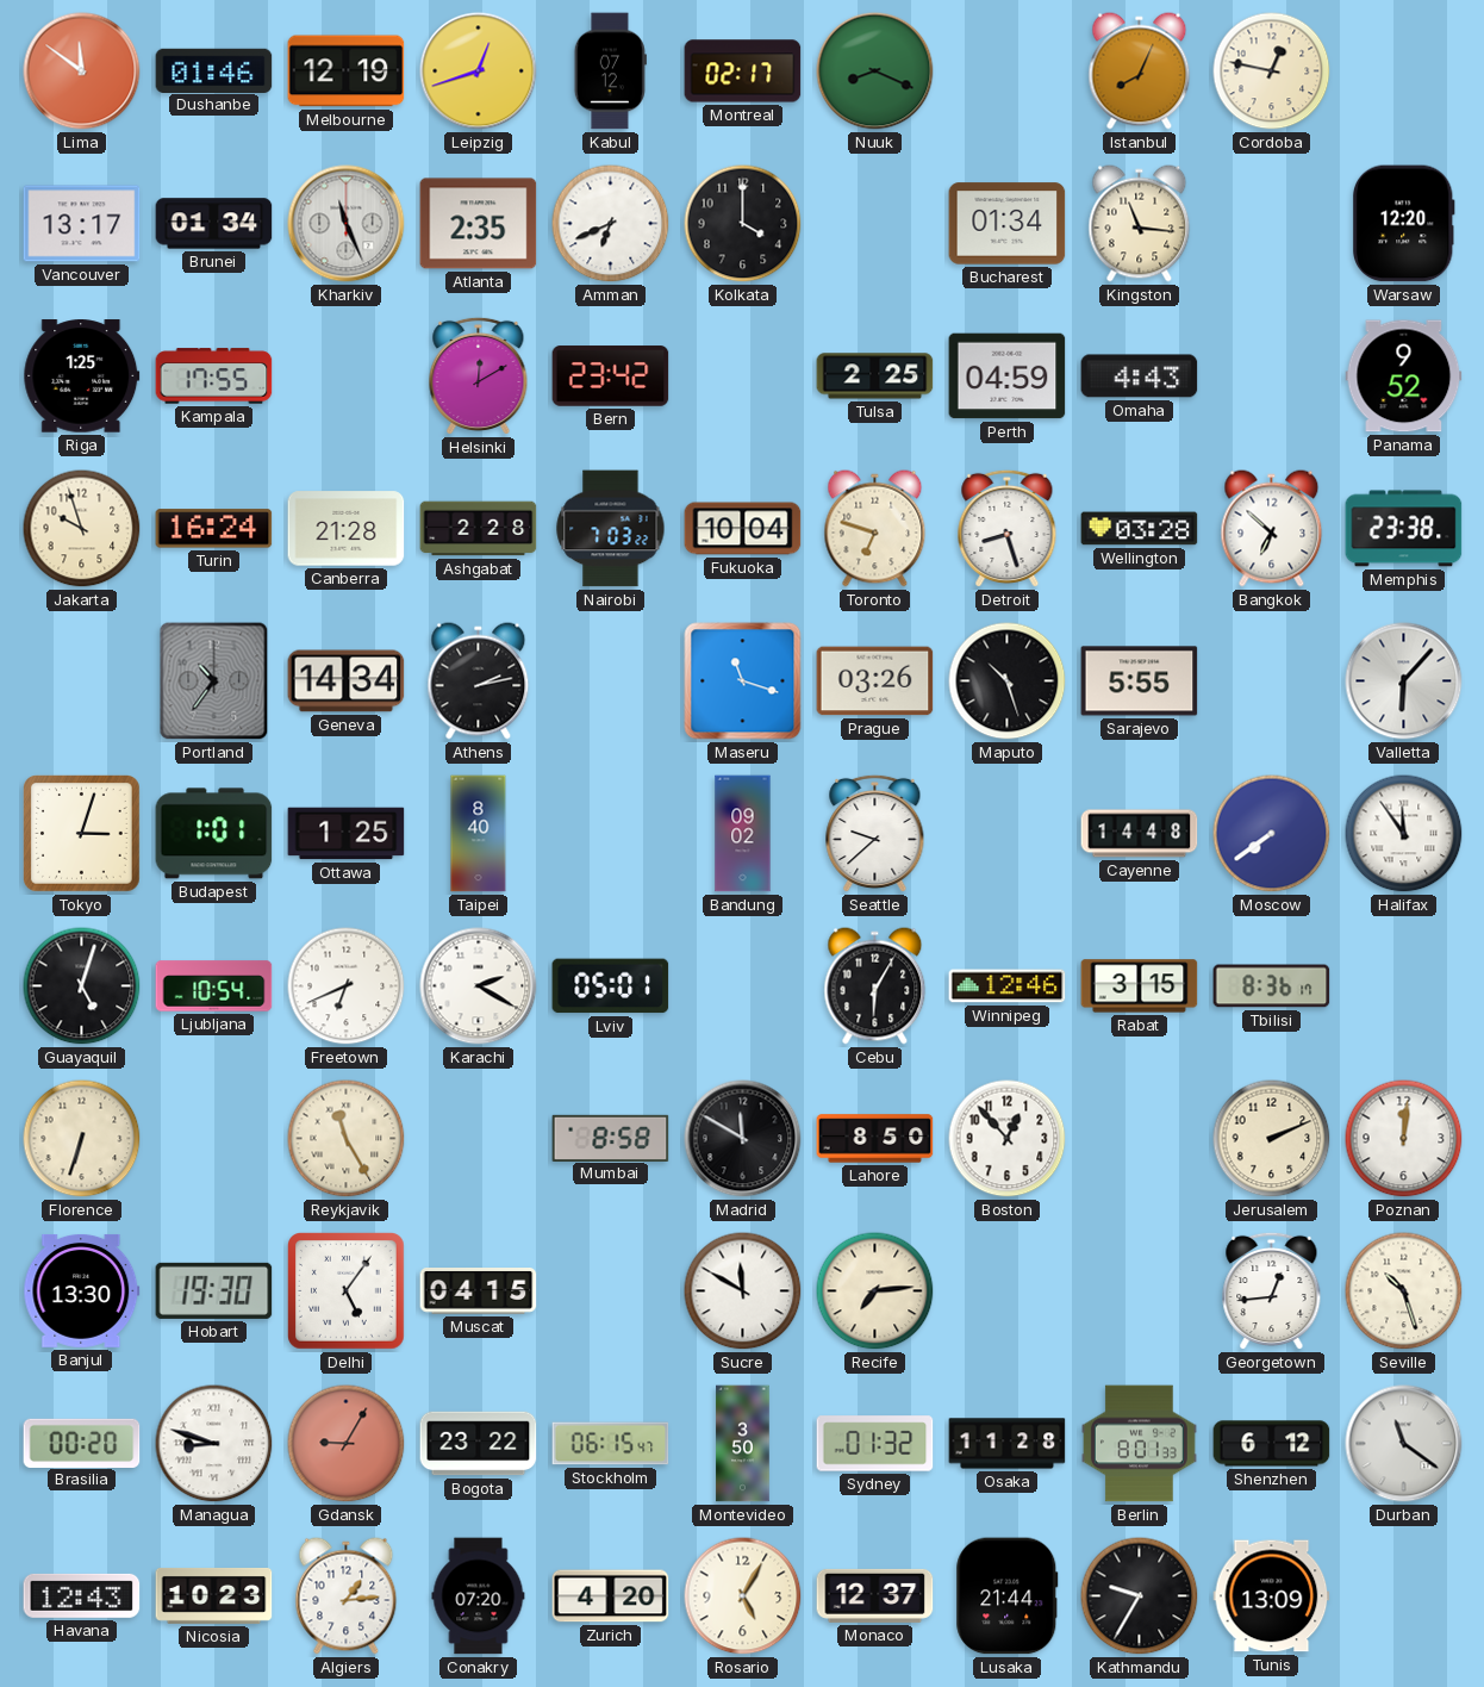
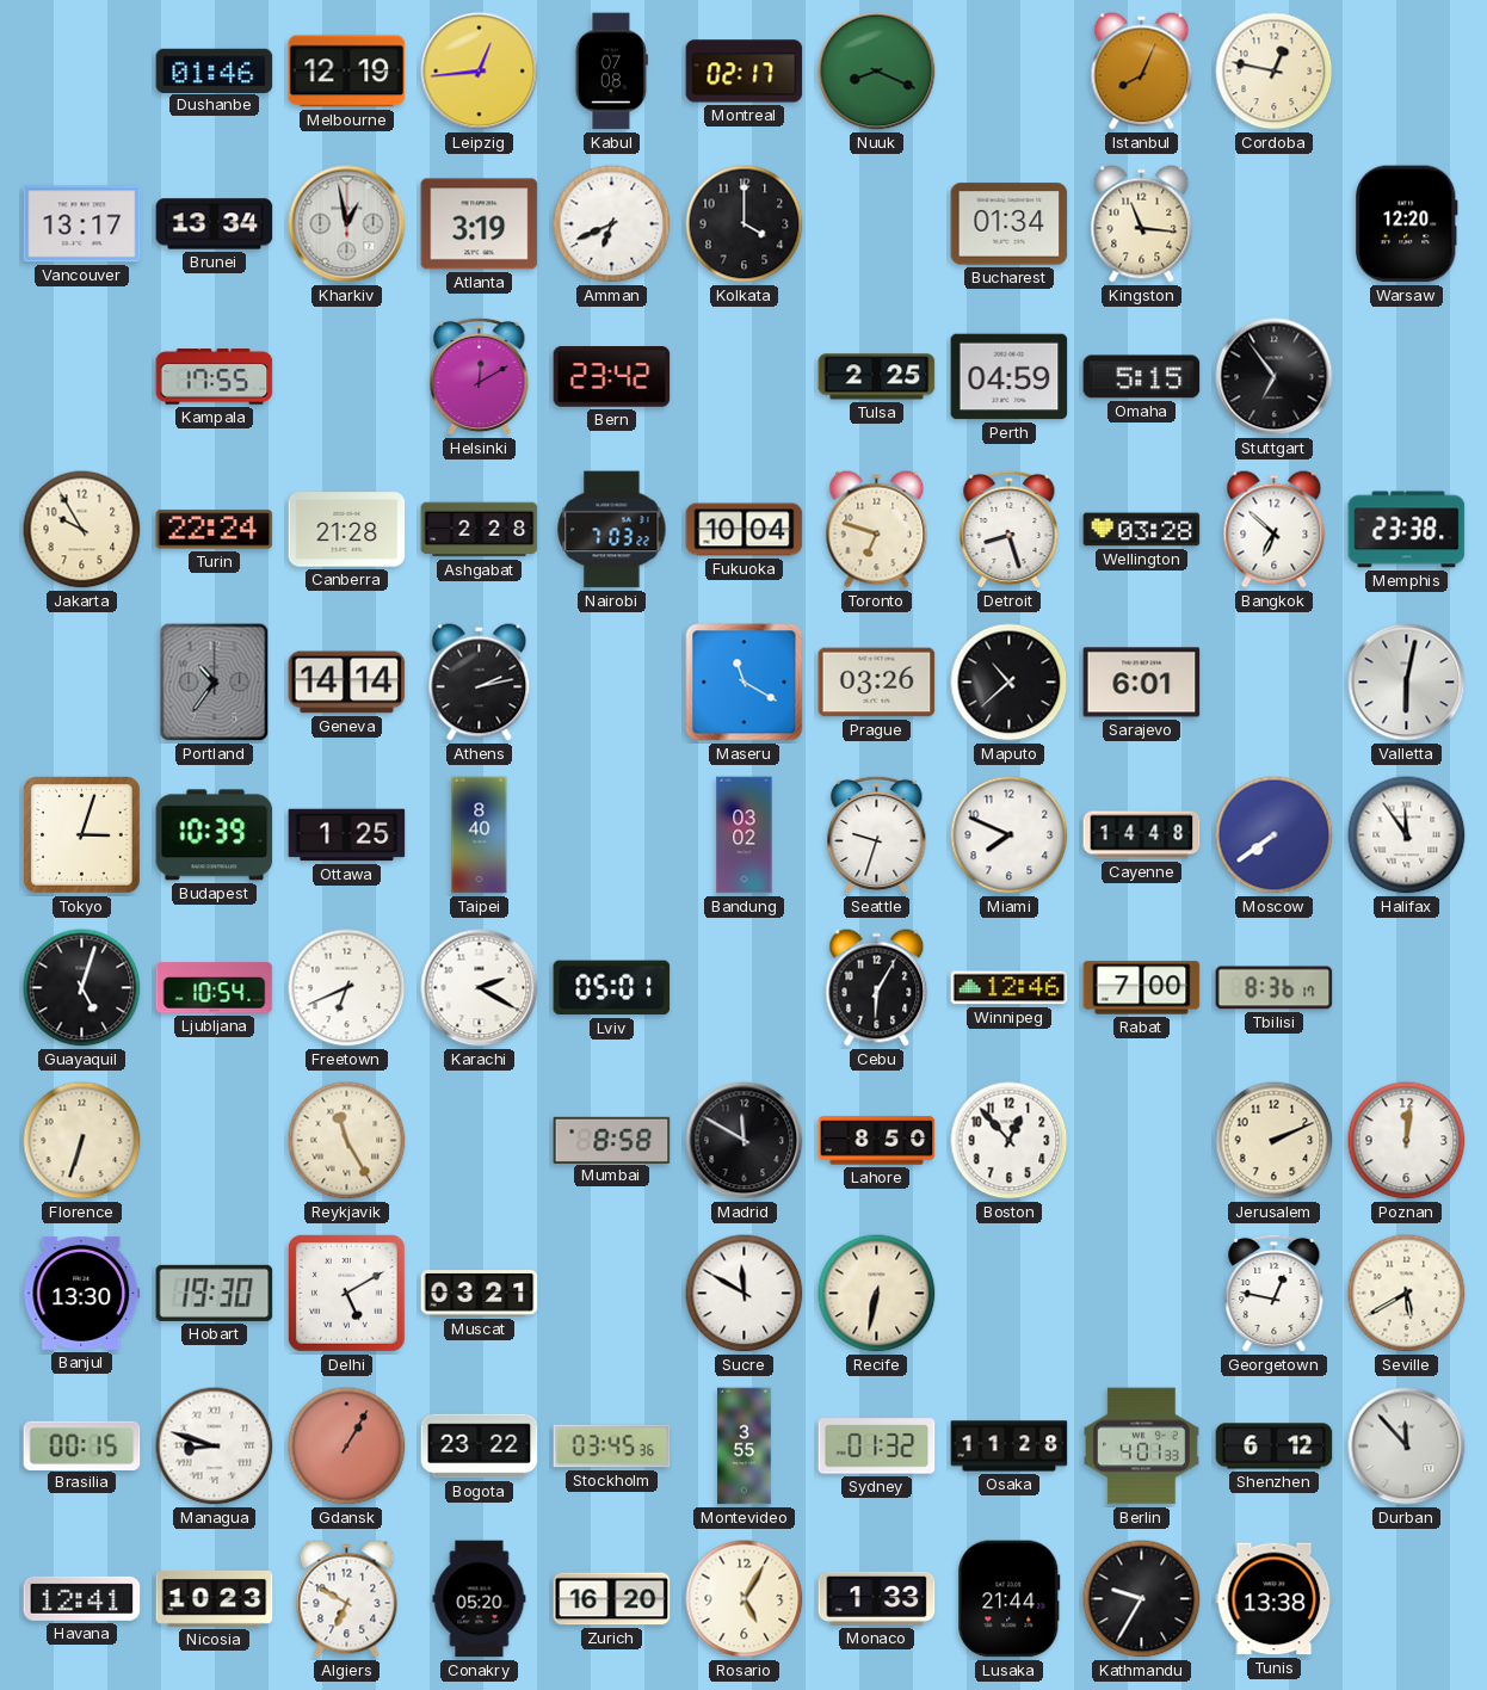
Lima: 11:51 -> none (82, 71)
Leipzig: 12:42 -> 12:44 (480, 72)
Kabul: 07:12 -> 07:08 (611, 72)
Brunei: 01:34 -> 13:34 (215, 224)
Kharkiv: 11:26 -> 12:58 (347, 224)
Atlanta: 2:35 -> 3:19 (480, 224)
Riga: 1:25 -> none (82, 376)
Omaha: 4:43 -> 5:15 (1142, 377)
Stuttgart: none -> 6:54 (1275, 377)
Panama: 9:52 -> none (1404, 376)
Jakarta: 9:57 -> 9:55 (82, 530)
Turin: 16:24 -> 22:24 (215, 530)
Geneva: 14:34 -> 14:14 (347, 683)
Maseru: 11:18 -> 11:20 (745, 683)
Maputo: 10:27 -> 10:38 (1010, 683)
Sarajevo: 5:55 -> 6:01 (1142, 683)
Valletta: 6:07 -> 6:02 (1407, 683)
Budapest: 1:01 -> 10:39 (215, 835)
Bandung: 09:02 -> 03:02 (745, 835)
Seattle: 9:38 -> 9:33 (877, 835)
Miami: none -> 7:49 (1010, 835)
Rabat: 3:15 -> 7:00 (1142, 988)
Delhi: 5:06 -> 5:10 (347, 1294)
Muscat: 04:15 -> 03:21 (480, 1294)
Recife: 7:14 -> 6:32 (877, 1294)
Georgetown: 12:44 -> 12:47 (1275, 1294)
Seville: 10:27 -> 5:40 (1407, 1294)
Brasilia: 00:20 -> 00:15 (82, 1445)
Gdansk: 9:05 -> 1:05 (347, 1447)
Stockholm: 06:15 -> 03:45 (612, 1447)
Montevideo: 3:50 -> 3:55 (745, 1447)
Berlin: 8:01 -> 4:01 (1141, 1447)
Durban: 11:21 -> 11:53 (1407, 1447)
Havana: 12:43 -> 12:41 (82, 1598)
Algiers: 1:14 -> 6:50 (347, 1599)
Conakry: 07:20 -> 05:20 (480, 1599)
Zurich: 4:20 -> 16:20 (612, 1599)
Monaco: 12:37 -> 1:33 (877, 1598)
Tunis: 13:09 -> 13:38 (1275, 1599)
